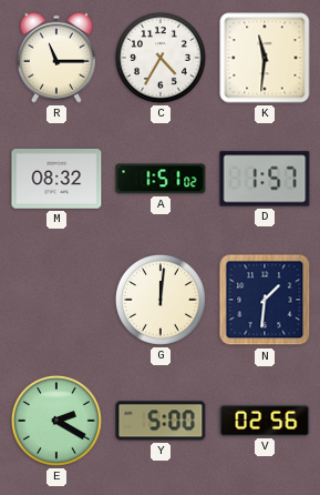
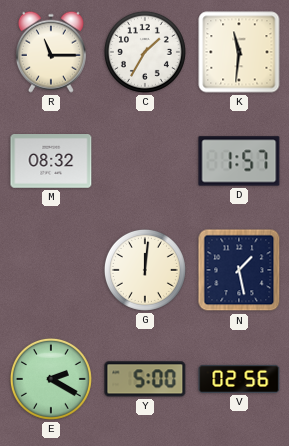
C: 4:35 -> 1:35 (145, 52)
A: 1:51 -> none (161, 179)
N: 1:31 -> 1:28 (239, 270)
